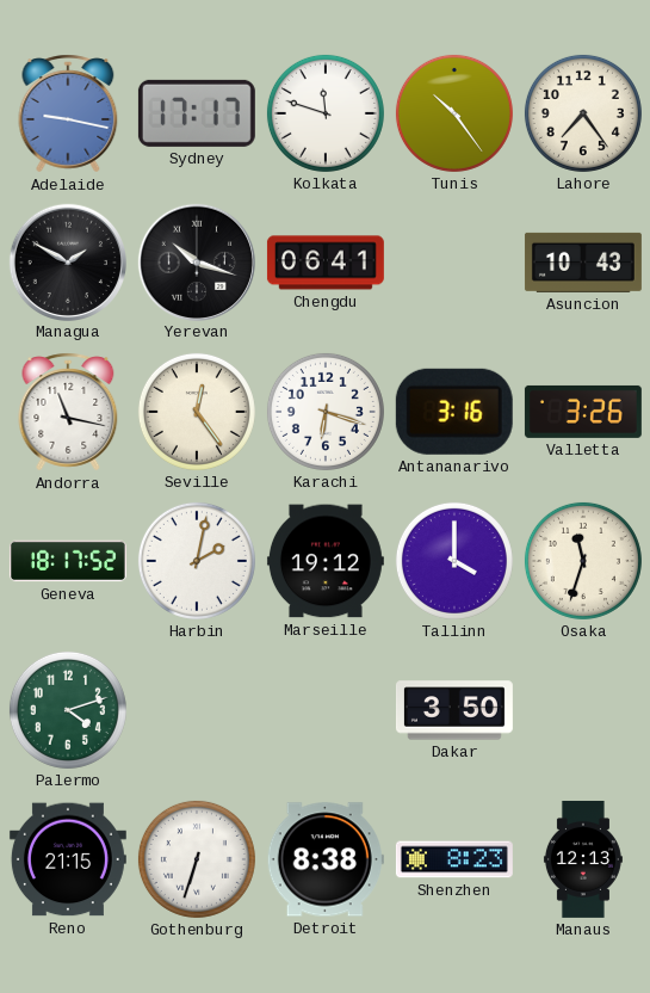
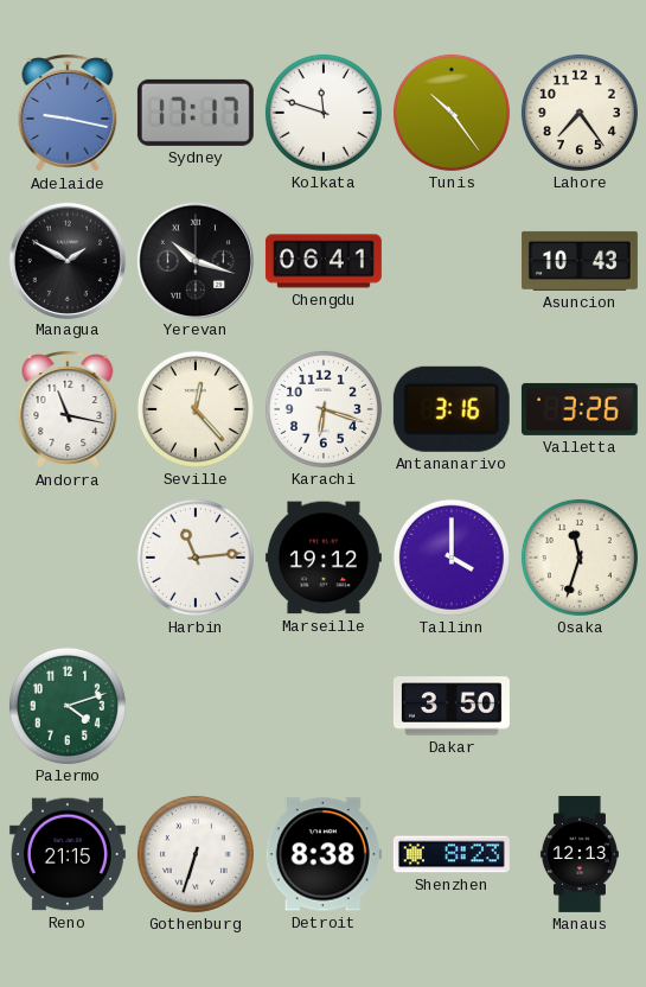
Seville: 12:24 -> 12:23 (196, 409)
Geneva: 18:17 -> none (68, 561)
Harbin: 2:02 -> 11:14 (196, 558)
